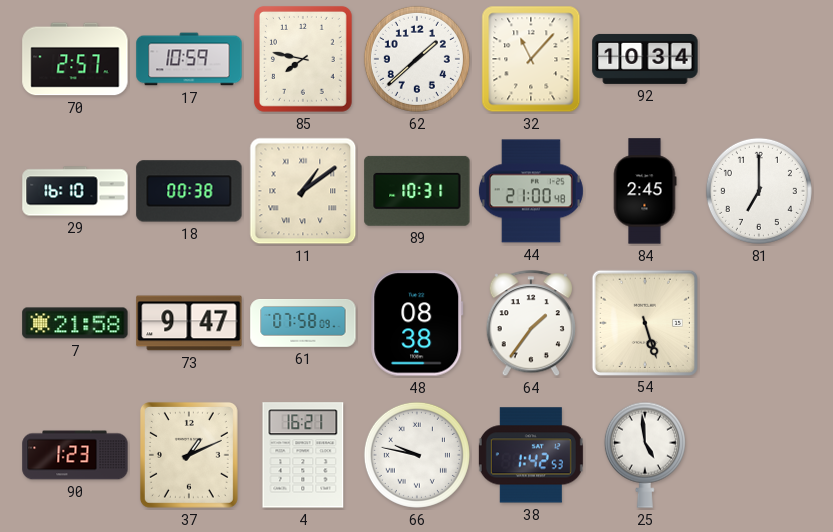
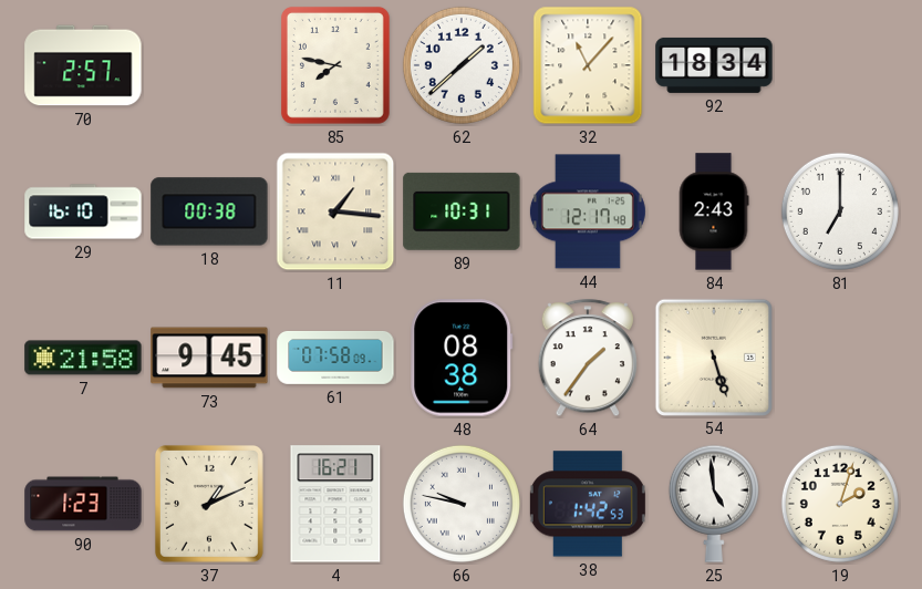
17: 10:59 -> none (189, 59)
92: 10:34 -> 18:34 (714, 65)
11: 1:09 -> 1:16 (335, 211)
44: 21:00 -> 12:17 (588, 211)
84: 2:45 -> 2:43 (714, 211)
73: 9:47 -> 9:45 (209, 358)
19: none -> 2:03 (840, 504)
